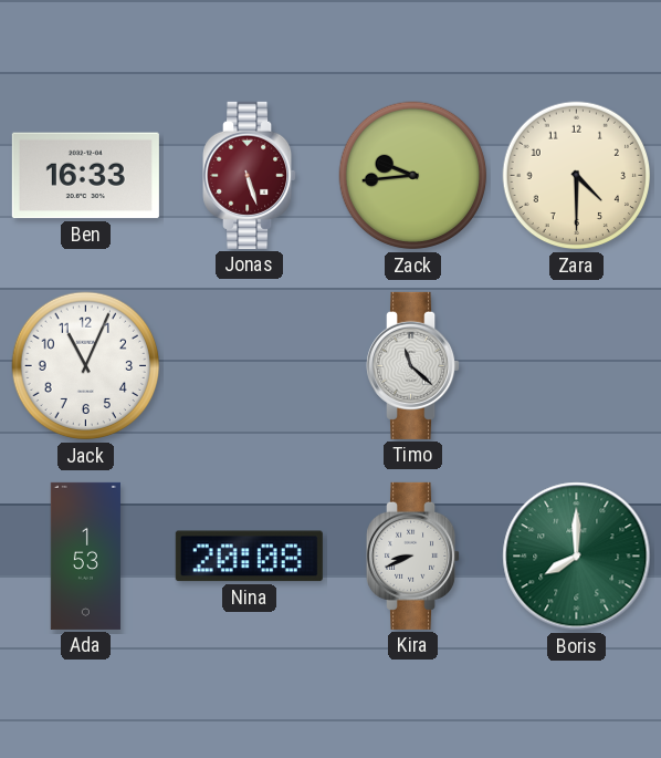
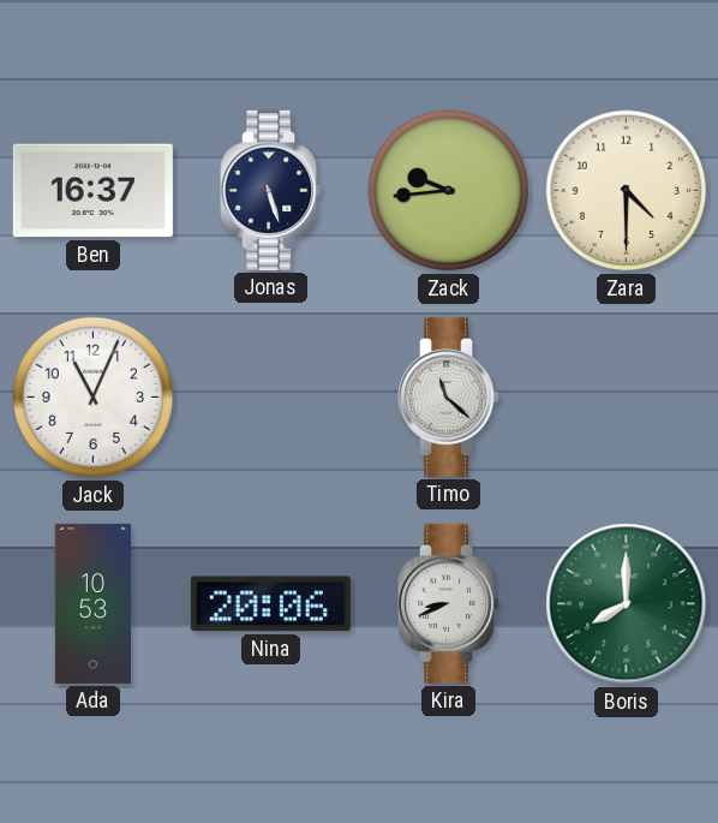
Ben: 16:33 -> 16:37 (92, 191)
Jonas dial: burgundy -> navy (271, 190)
Ada: 1:53 -> 10:53 (92, 603)
Nina: 20:08 -> 20:06 (270, 604)
